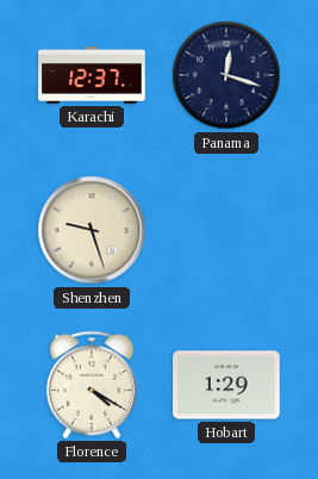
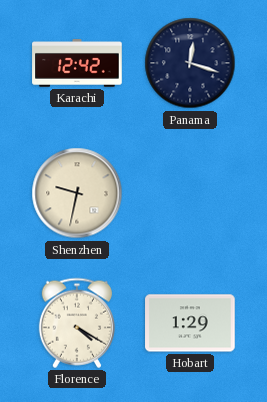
Karachi: 12:37 -> 12:42 (77, 63)
Shenzhen: 9:27 -> 9:32 (77, 193)
